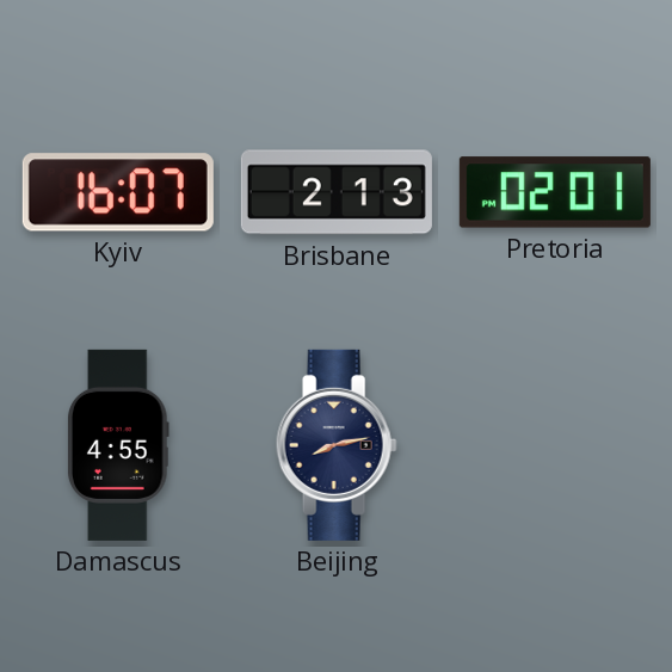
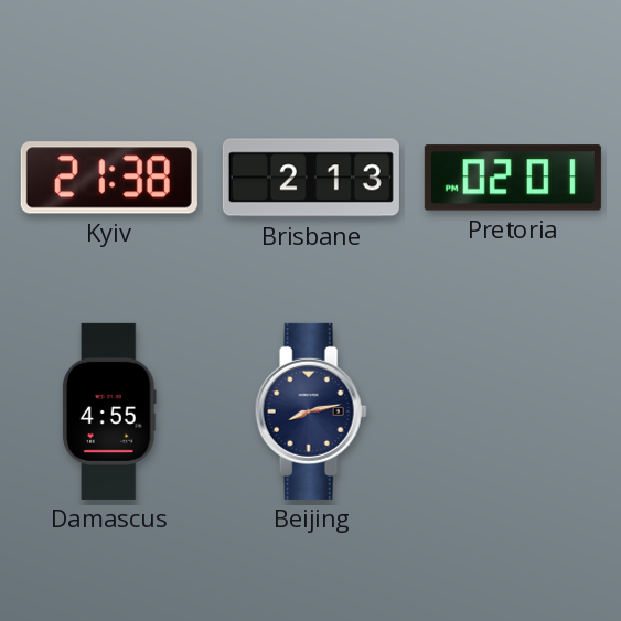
Kyiv: 16:07 -> 21:38 (109, 178)
